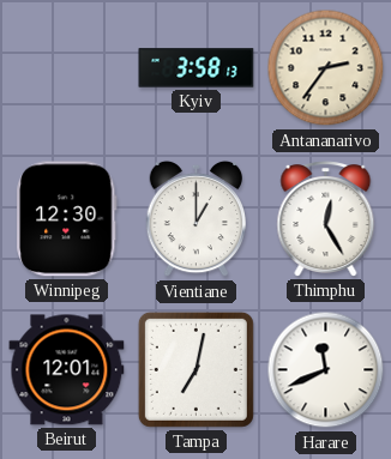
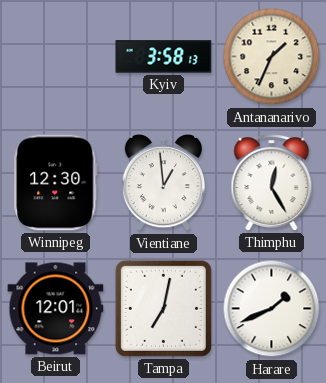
Antananarivo: 2:36 -> 1:34 (272, 57)
Vientiane: 1:00 -> 12:59 (163, 183)
Harare: 11:41 -> 1:41 (272, 309)
